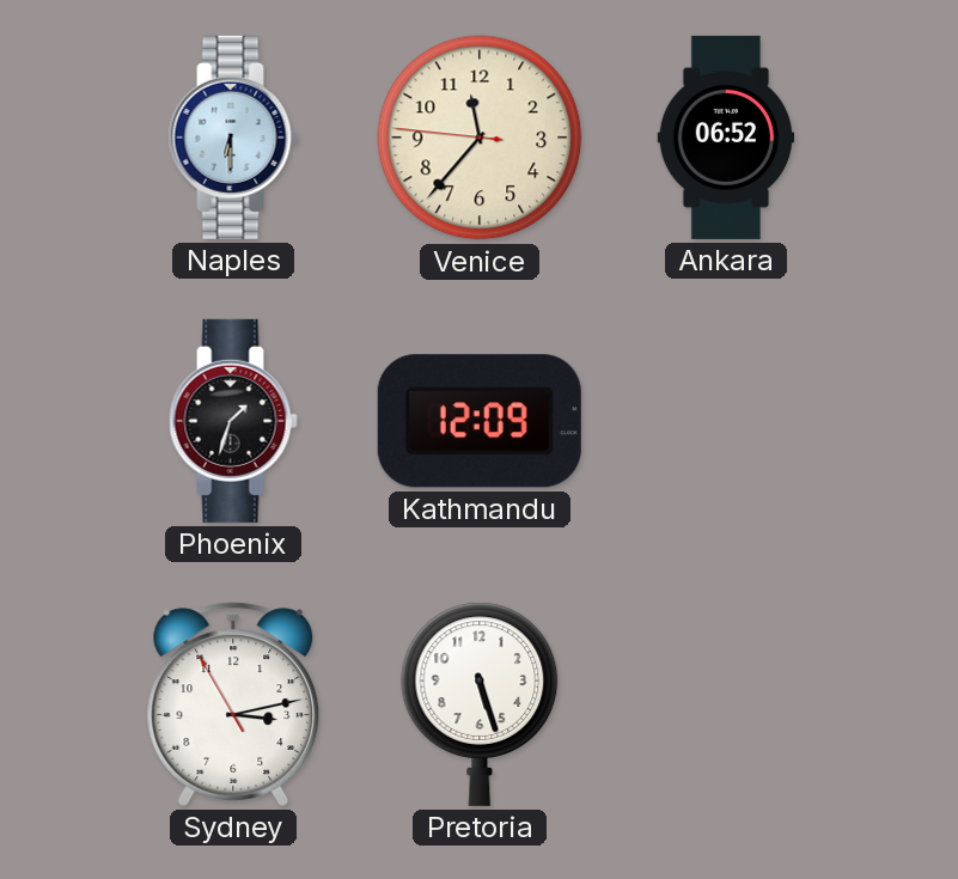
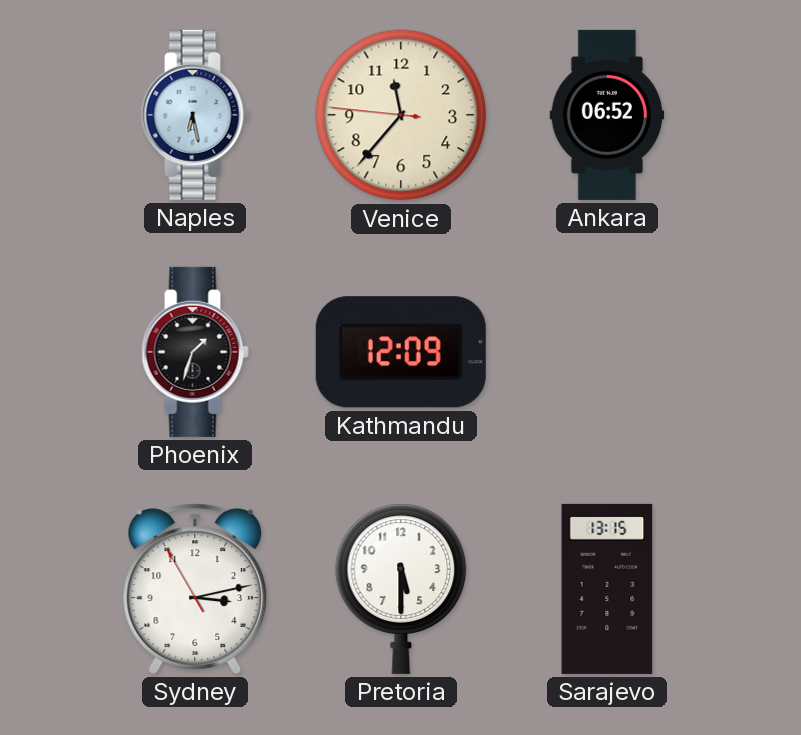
Naples: 6:30 -> 6:28 (195, 115)
Pretoria: 5:27 -> 5:30 (401, 589)
Sarajevo: none -> 13:15 (607, 589)
